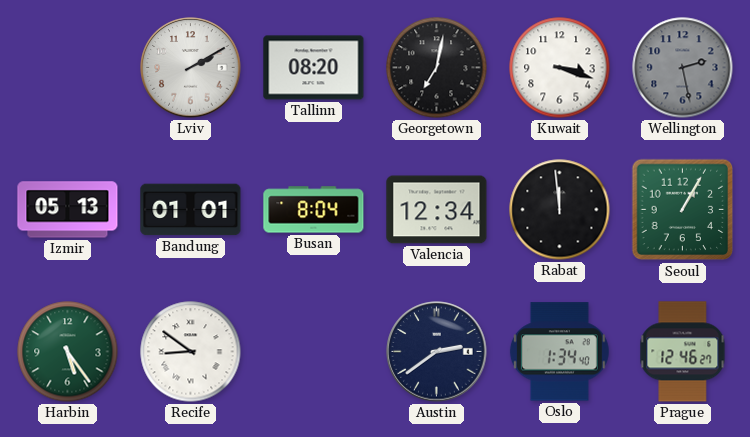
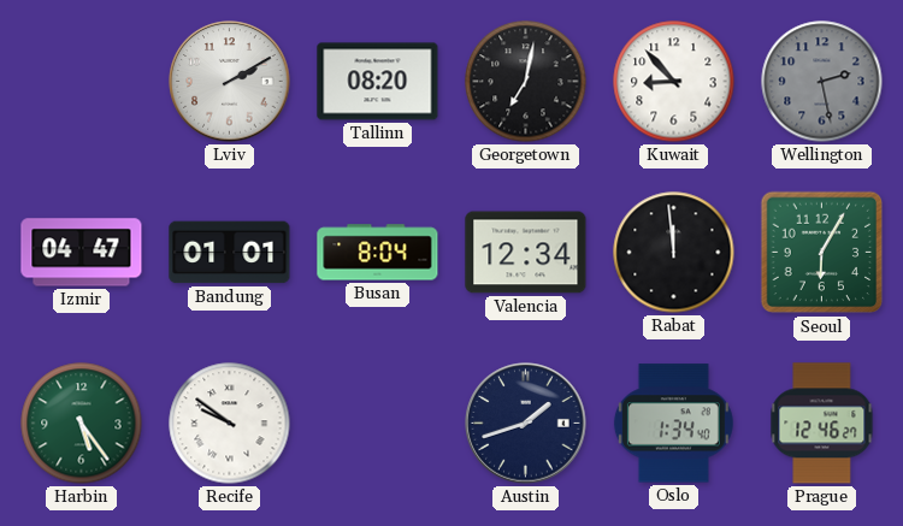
Kuwait: 3:18 -> 8:53 (674, 82)
Izmir: 05:13 -> 04:47 (82, 253)
Seoul: 1:05 -> 6:05 (822, 253)
Recife: 8:51 -> 9:51 (230, 424)
Austin: 2:39 -> 1:42 (526, 424)
